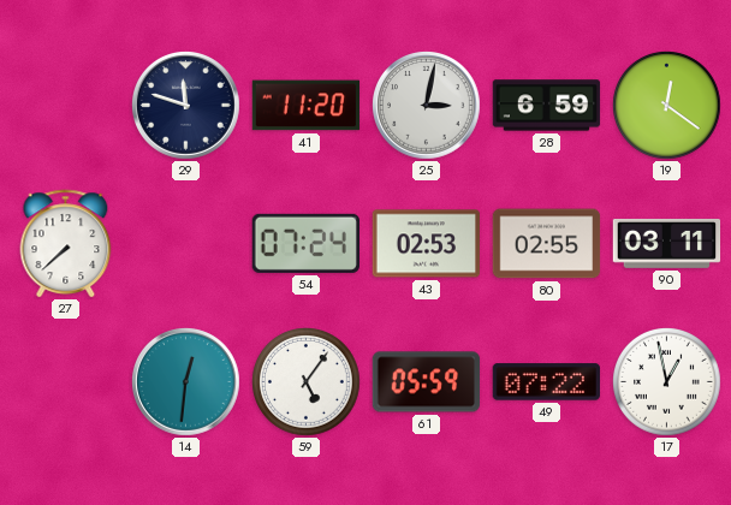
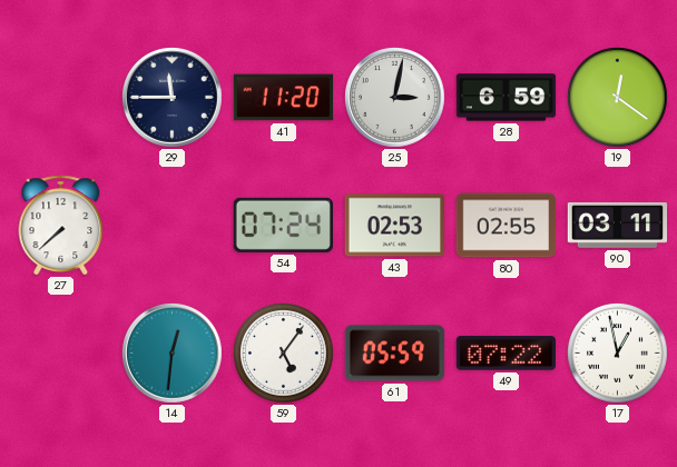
29: 11:48 -> 11:45 (173, 98)
